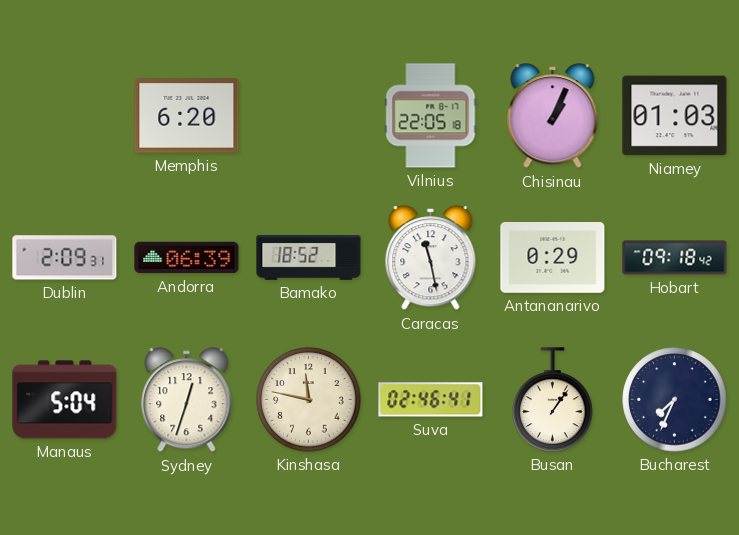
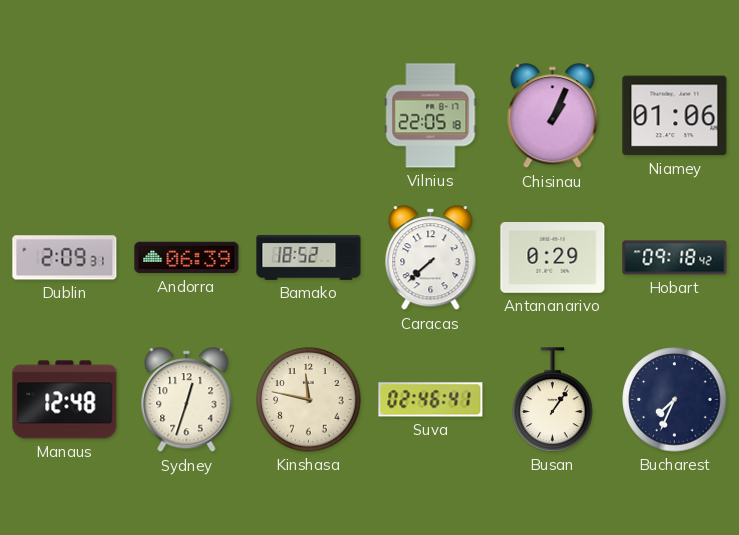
Memphis: 6:20 -> none (187, 116)
Niamey: 01:03 -> 01:06 (675, 116)
Caracas: 11:28 -> 7:38 (431, 258)
Manaus: 5:04 -> 12:48 (65, 400)
